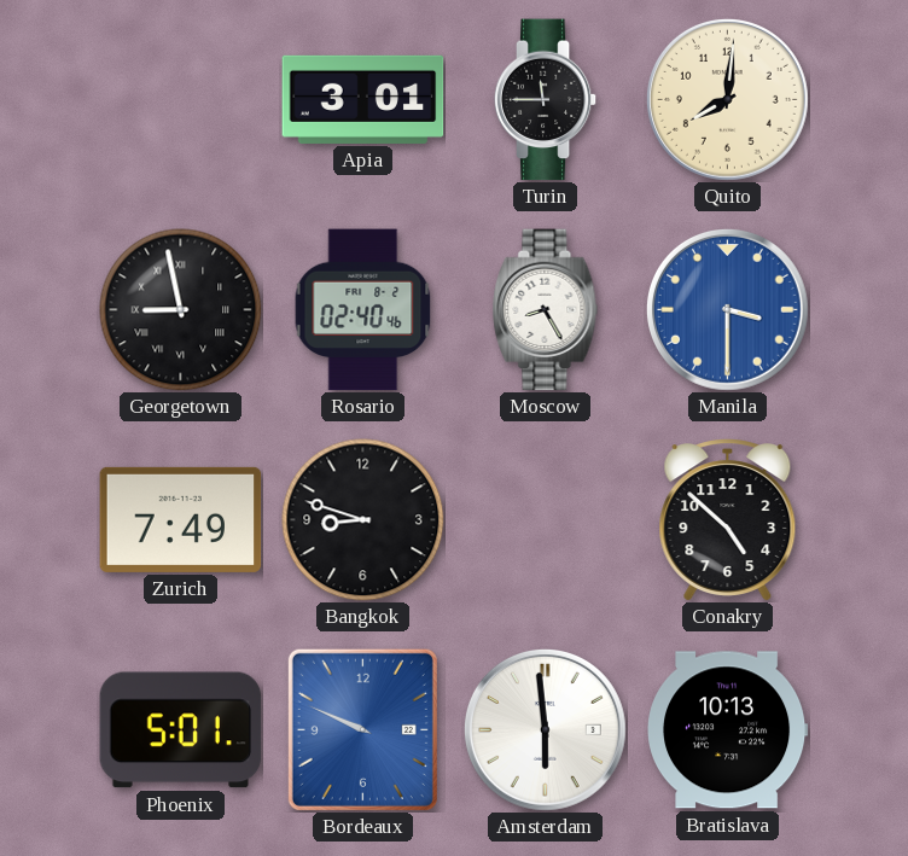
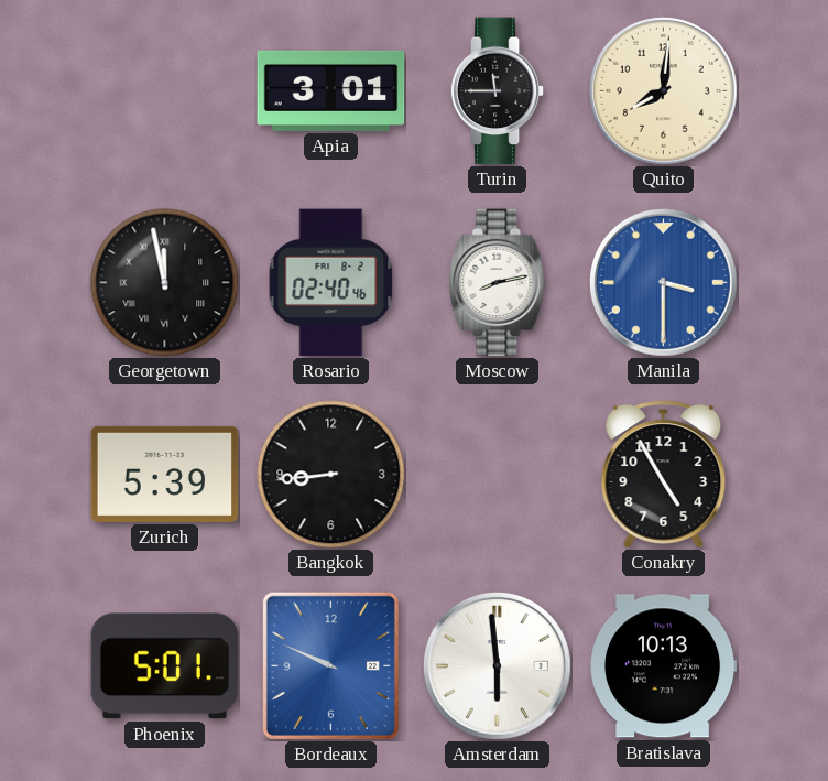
Georgetown: 8:58 -> 11:58 (165, 283)
Moscow: 8:25 -> 8:13 (498, 283)
Zurich: 7:49 -> 5:39 (165, 474)
Bangkok: 8:48 -> 8:44 (331, 475)
Conakry: 4:52 -> 4:55 (664, 474)
